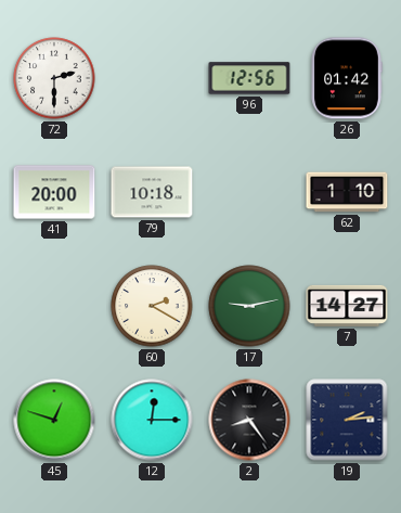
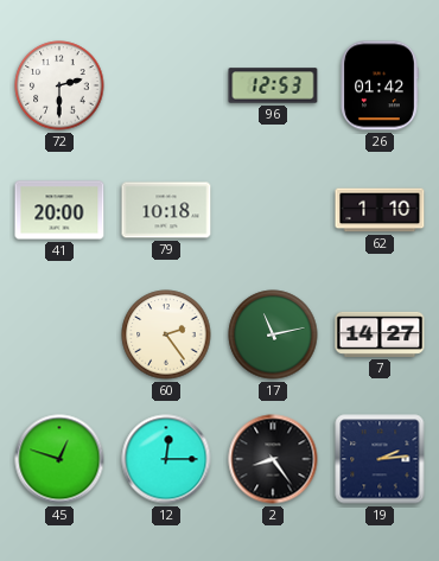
96: 12:56 -> 12:53 (273, 85)
60: 2:20 -> 2:24 (166, 334)
17: 9:13 -> 11:13 (273, 334)
